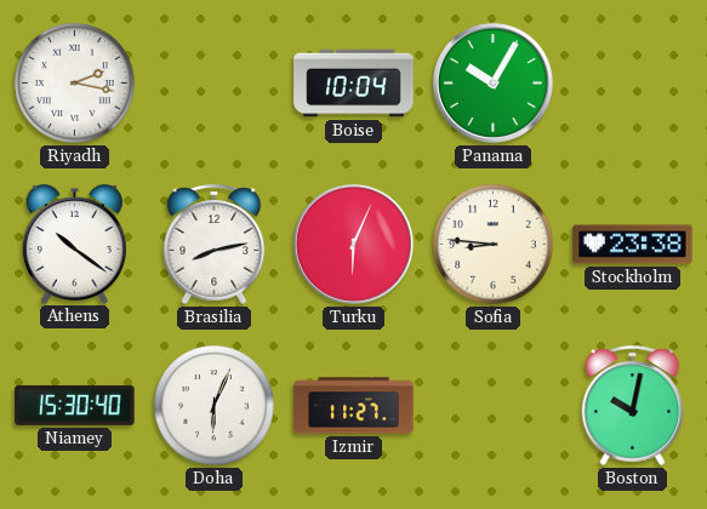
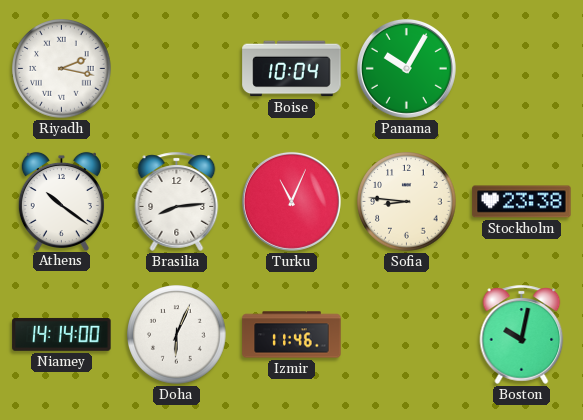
Brasilia: 8:13 -> 8:14 (177, 201)
Turku: 6:04 -> 11:04 (291, 201)
Niamey: 15:30 -> 14:14 (62, 334)
Izmir: 11:27 -> 11:46 (292, 335)
